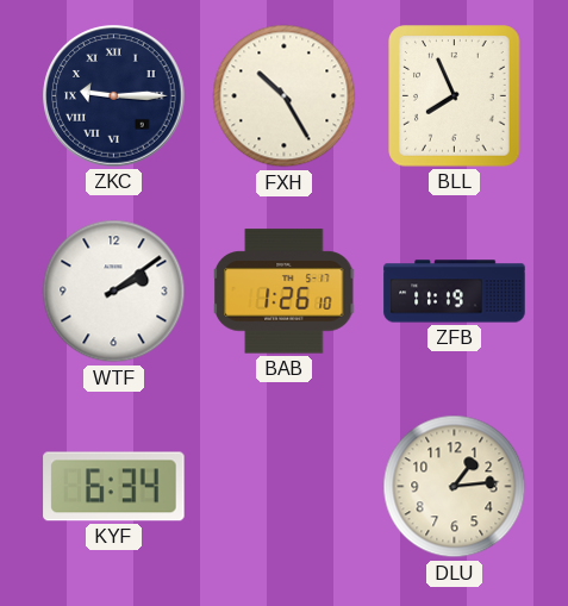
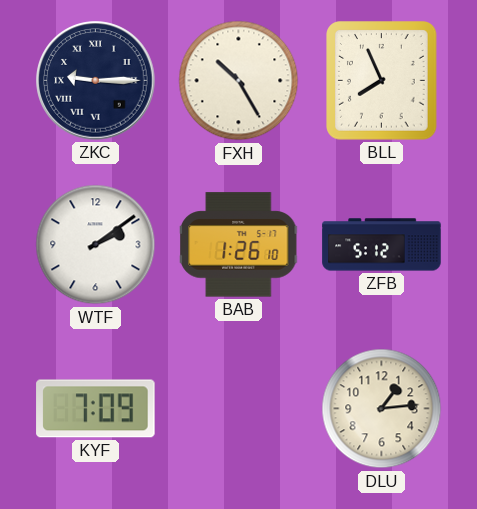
ZFB: 11:19 -> 5:12 (382, 245)
KYF: 6:34 -> 7:09 (96, 409)
